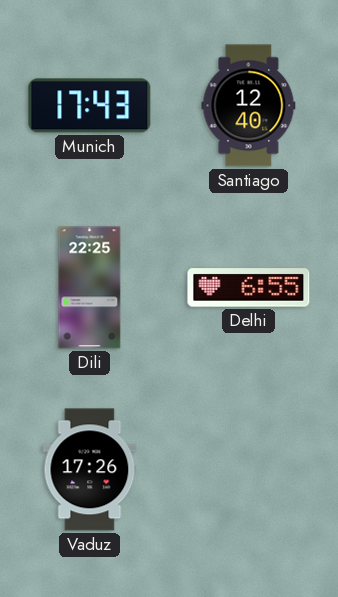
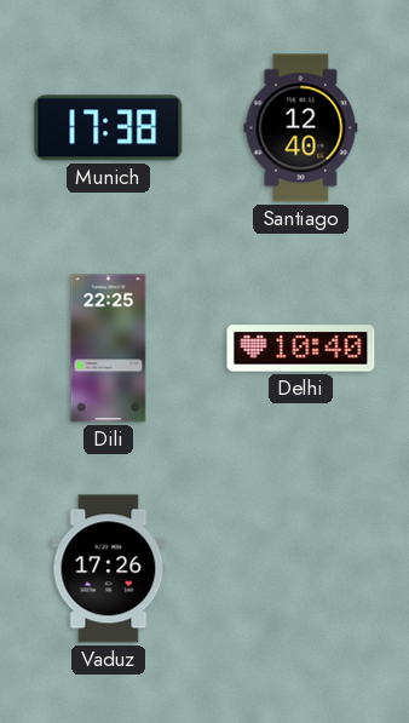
Munich: 17:43 -> 17:38 (109, 128)
Delhi: 6:55 -> 10:40 (301, 349)
